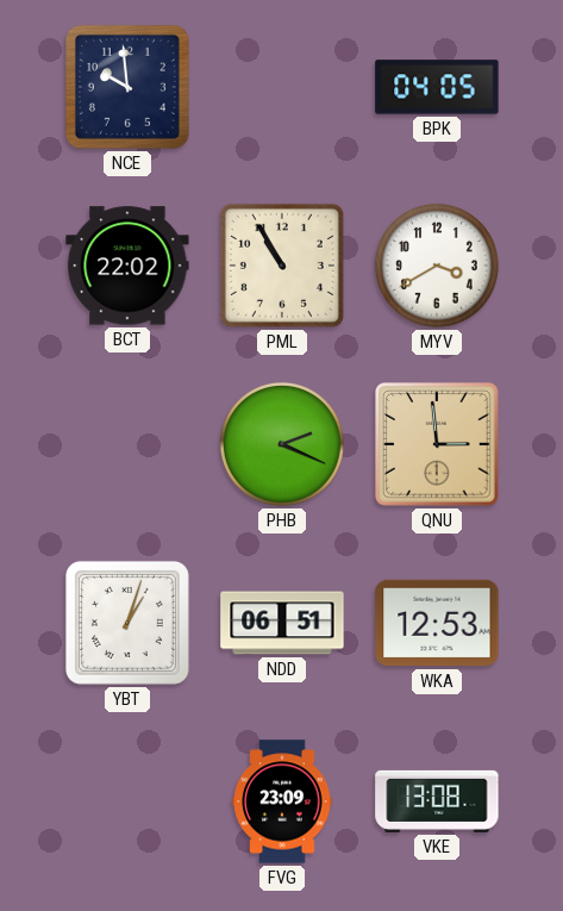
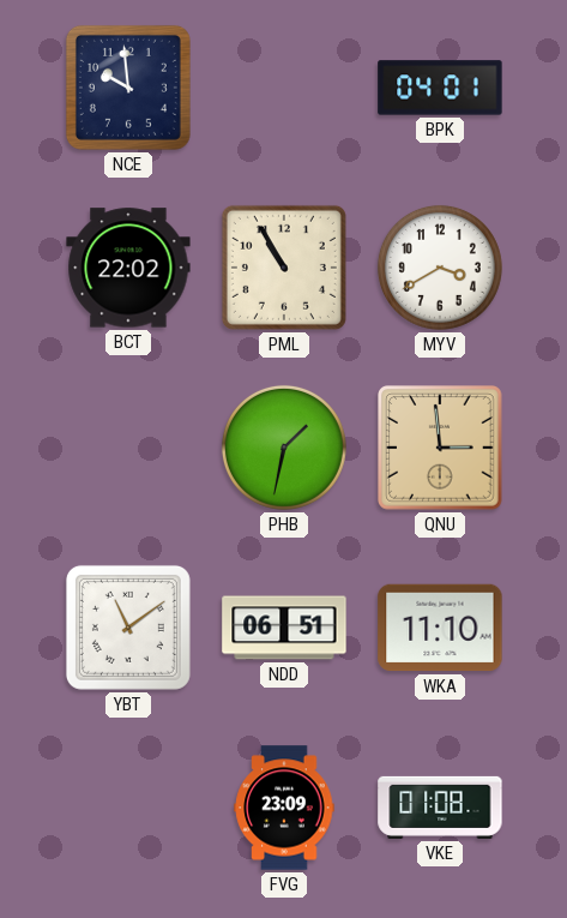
BPK: 04:05 -> 04:01 (440, 88)
PHB: 2:19 -> 1:32 (284, 448)
YBT: 1:03 -> 11:09 (128, 628)
WKA: 12:53 -> 11:10 (440, 628)
VKE: 13:08 -> 01:08 (440, 808)
